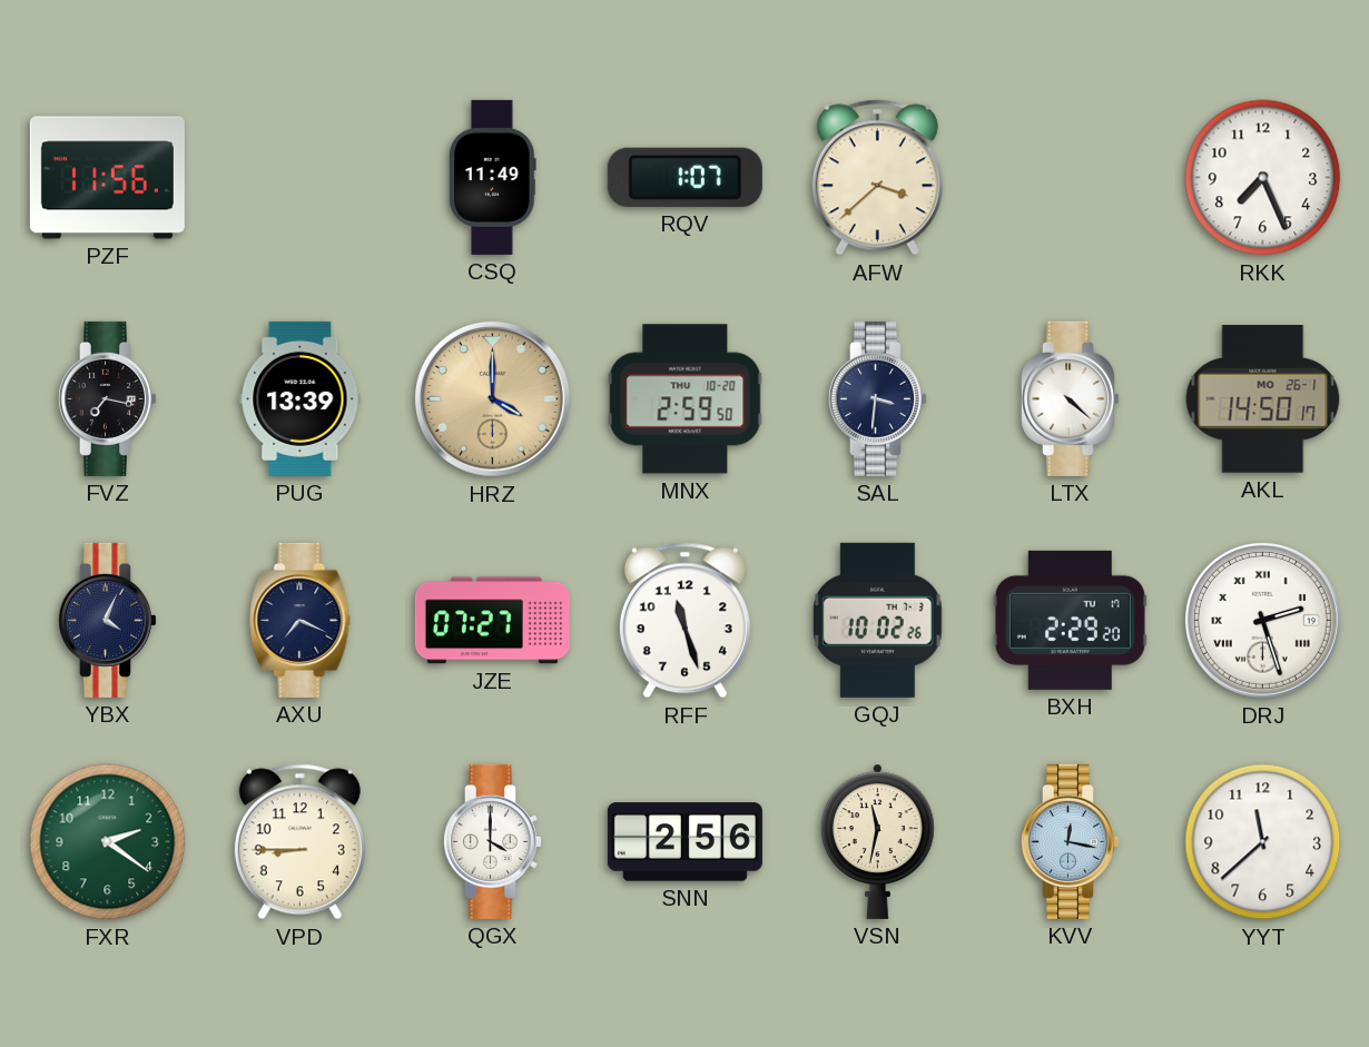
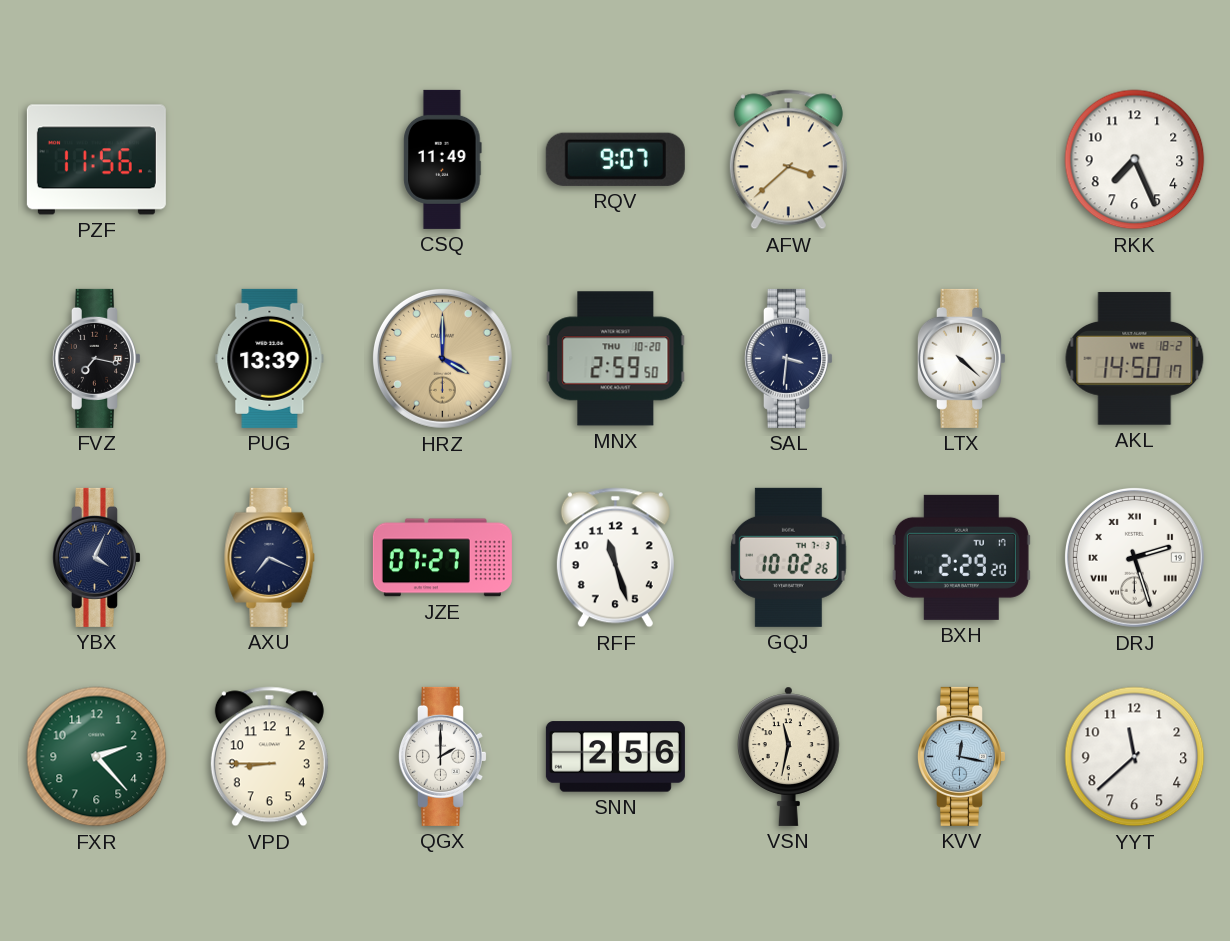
RQV: 1:07 -> 9:07 (615, 159)
AKL date: MO 26-1 -> WE 18-2 (1135, 359)
FXR: 2:21 -> 2:23 (97, 757)
QGX: 4:00 -> 2:00 (442, 756)
